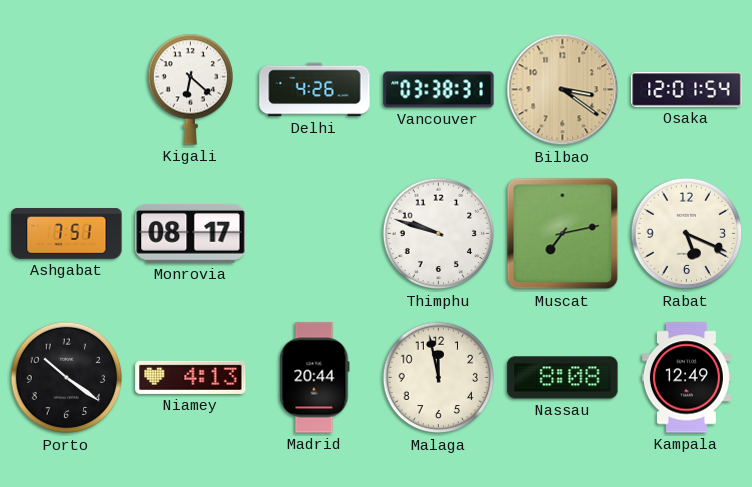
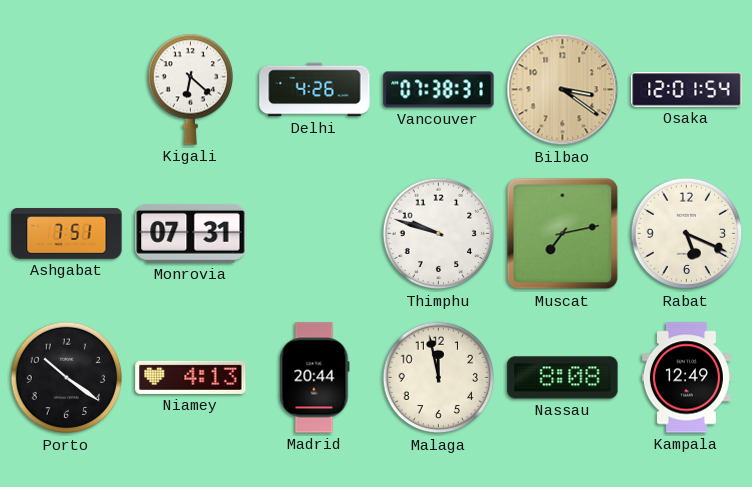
Vancouver: 03:38 -> 07:38 (439, 90)
Monrovia: 08:17 -> 07:31 (191, 233)
